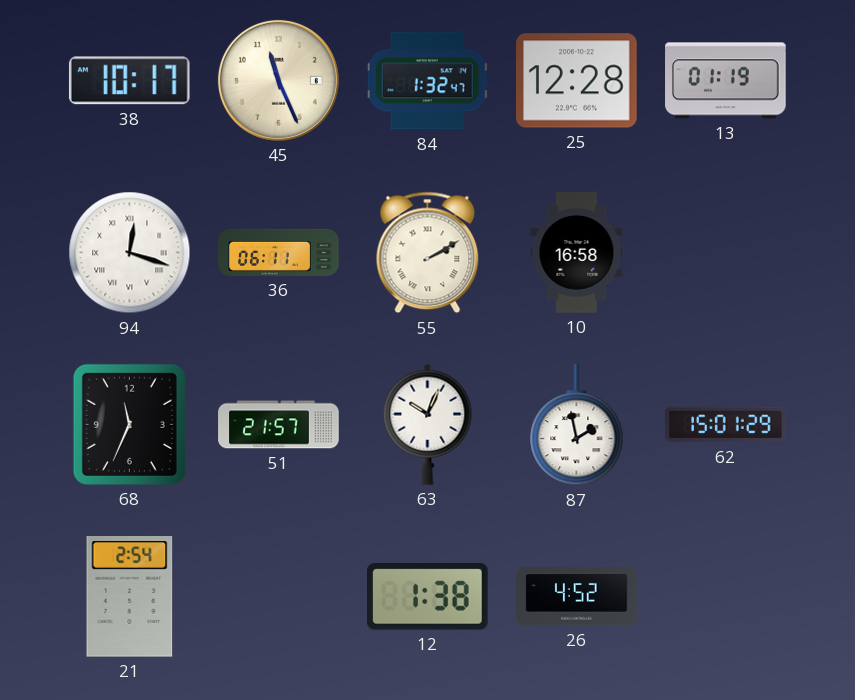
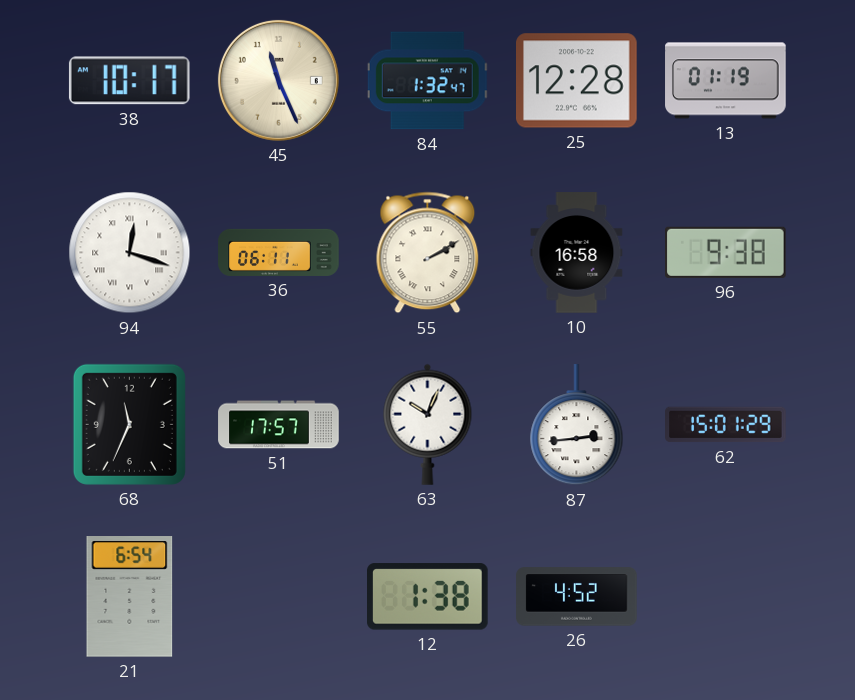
96: none -> 9:38 (726, 252)
51: 21:57 -> 17:57 (279, 425)
87: 1:58 -> 2:44 (577, 425)
21: 2:54 -> 6:54 (130, 597)
